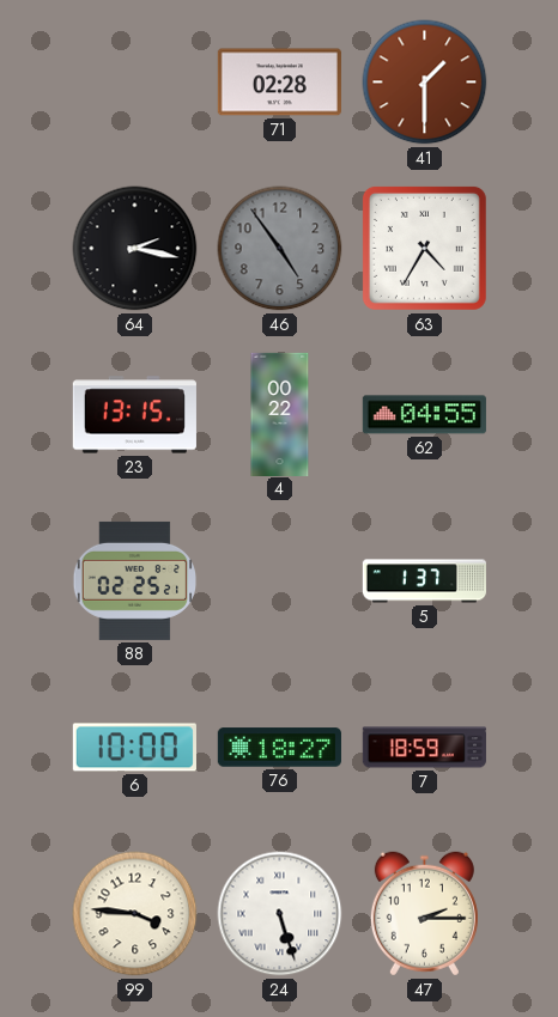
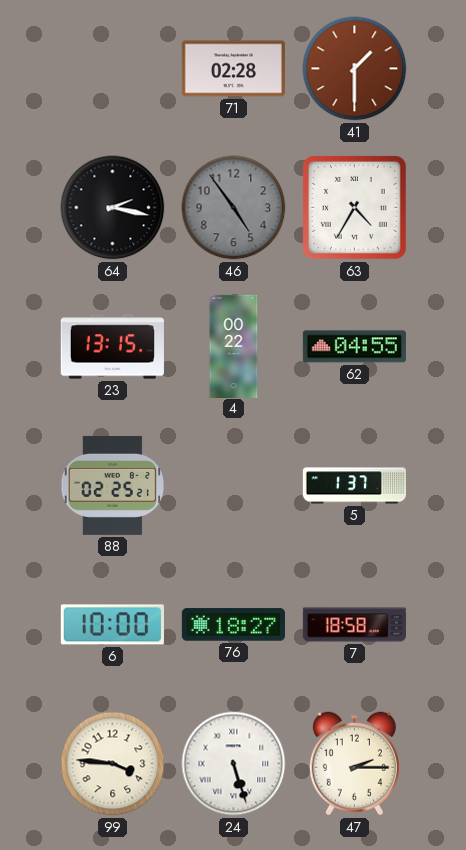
7: 18:59 -> 18:58 (354, 625)
